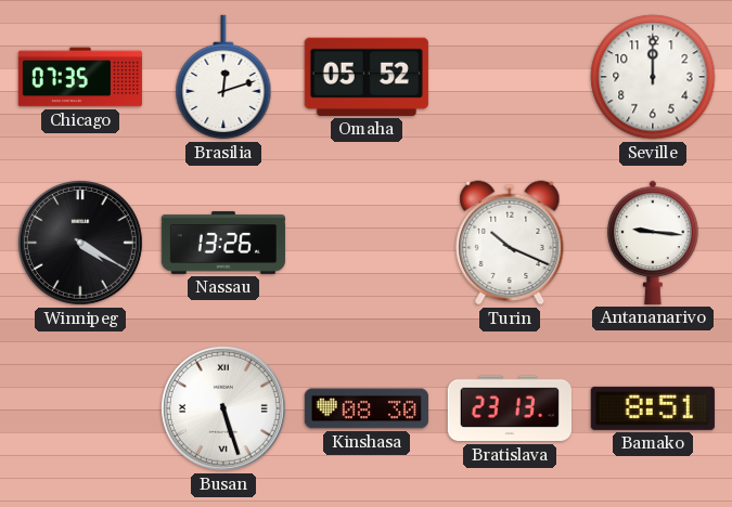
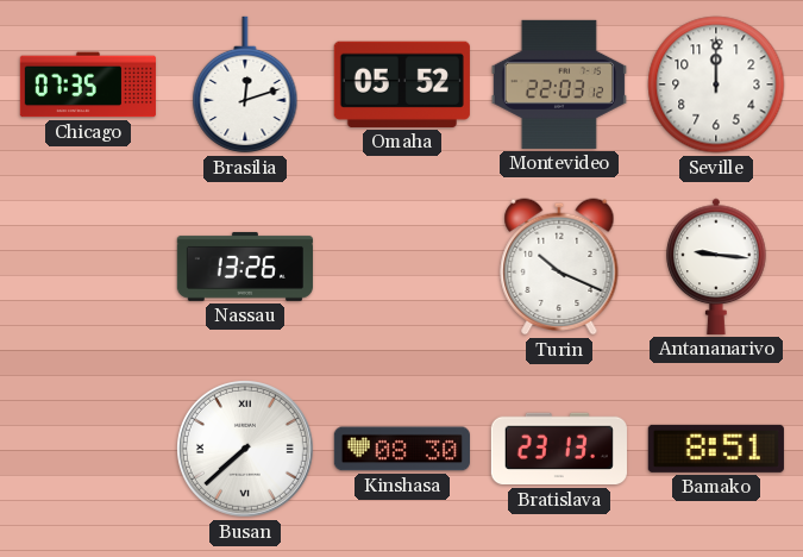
Montevideo: none -> 22:03 (559, 85)
Winnipeg: 4:20 -> none (80, 243)
Busan: 5:27 -> 7:38 (245, 449)
